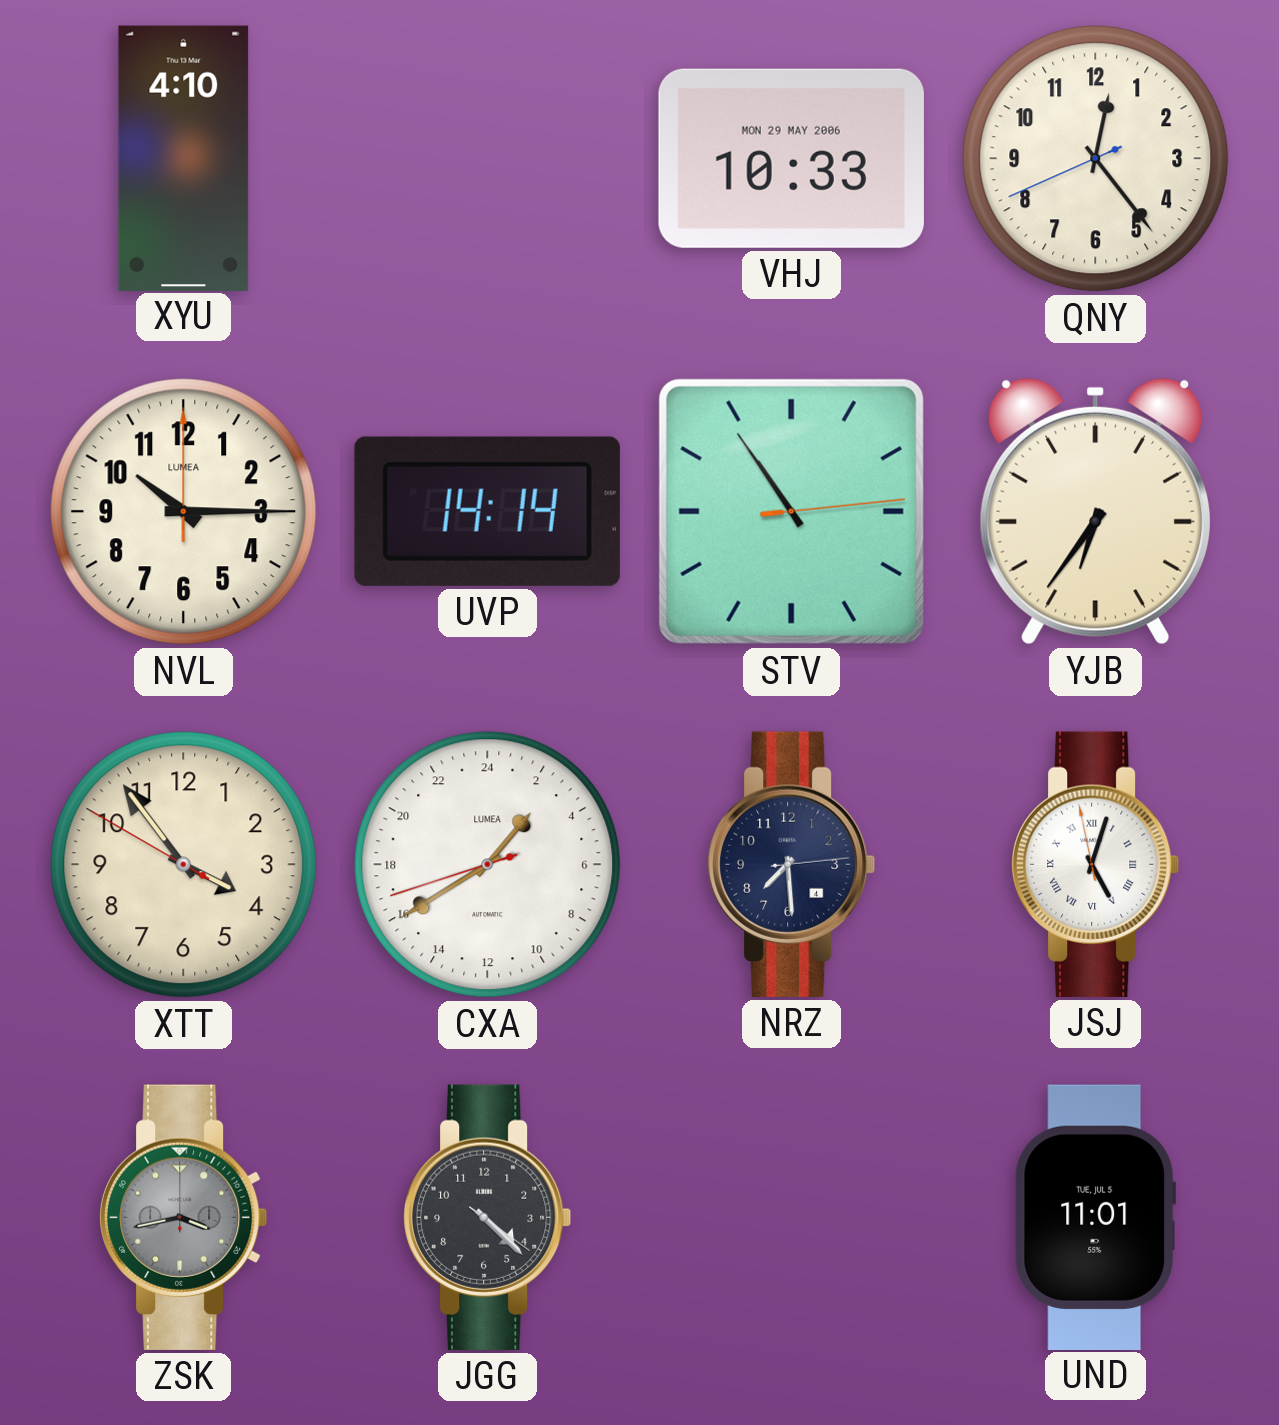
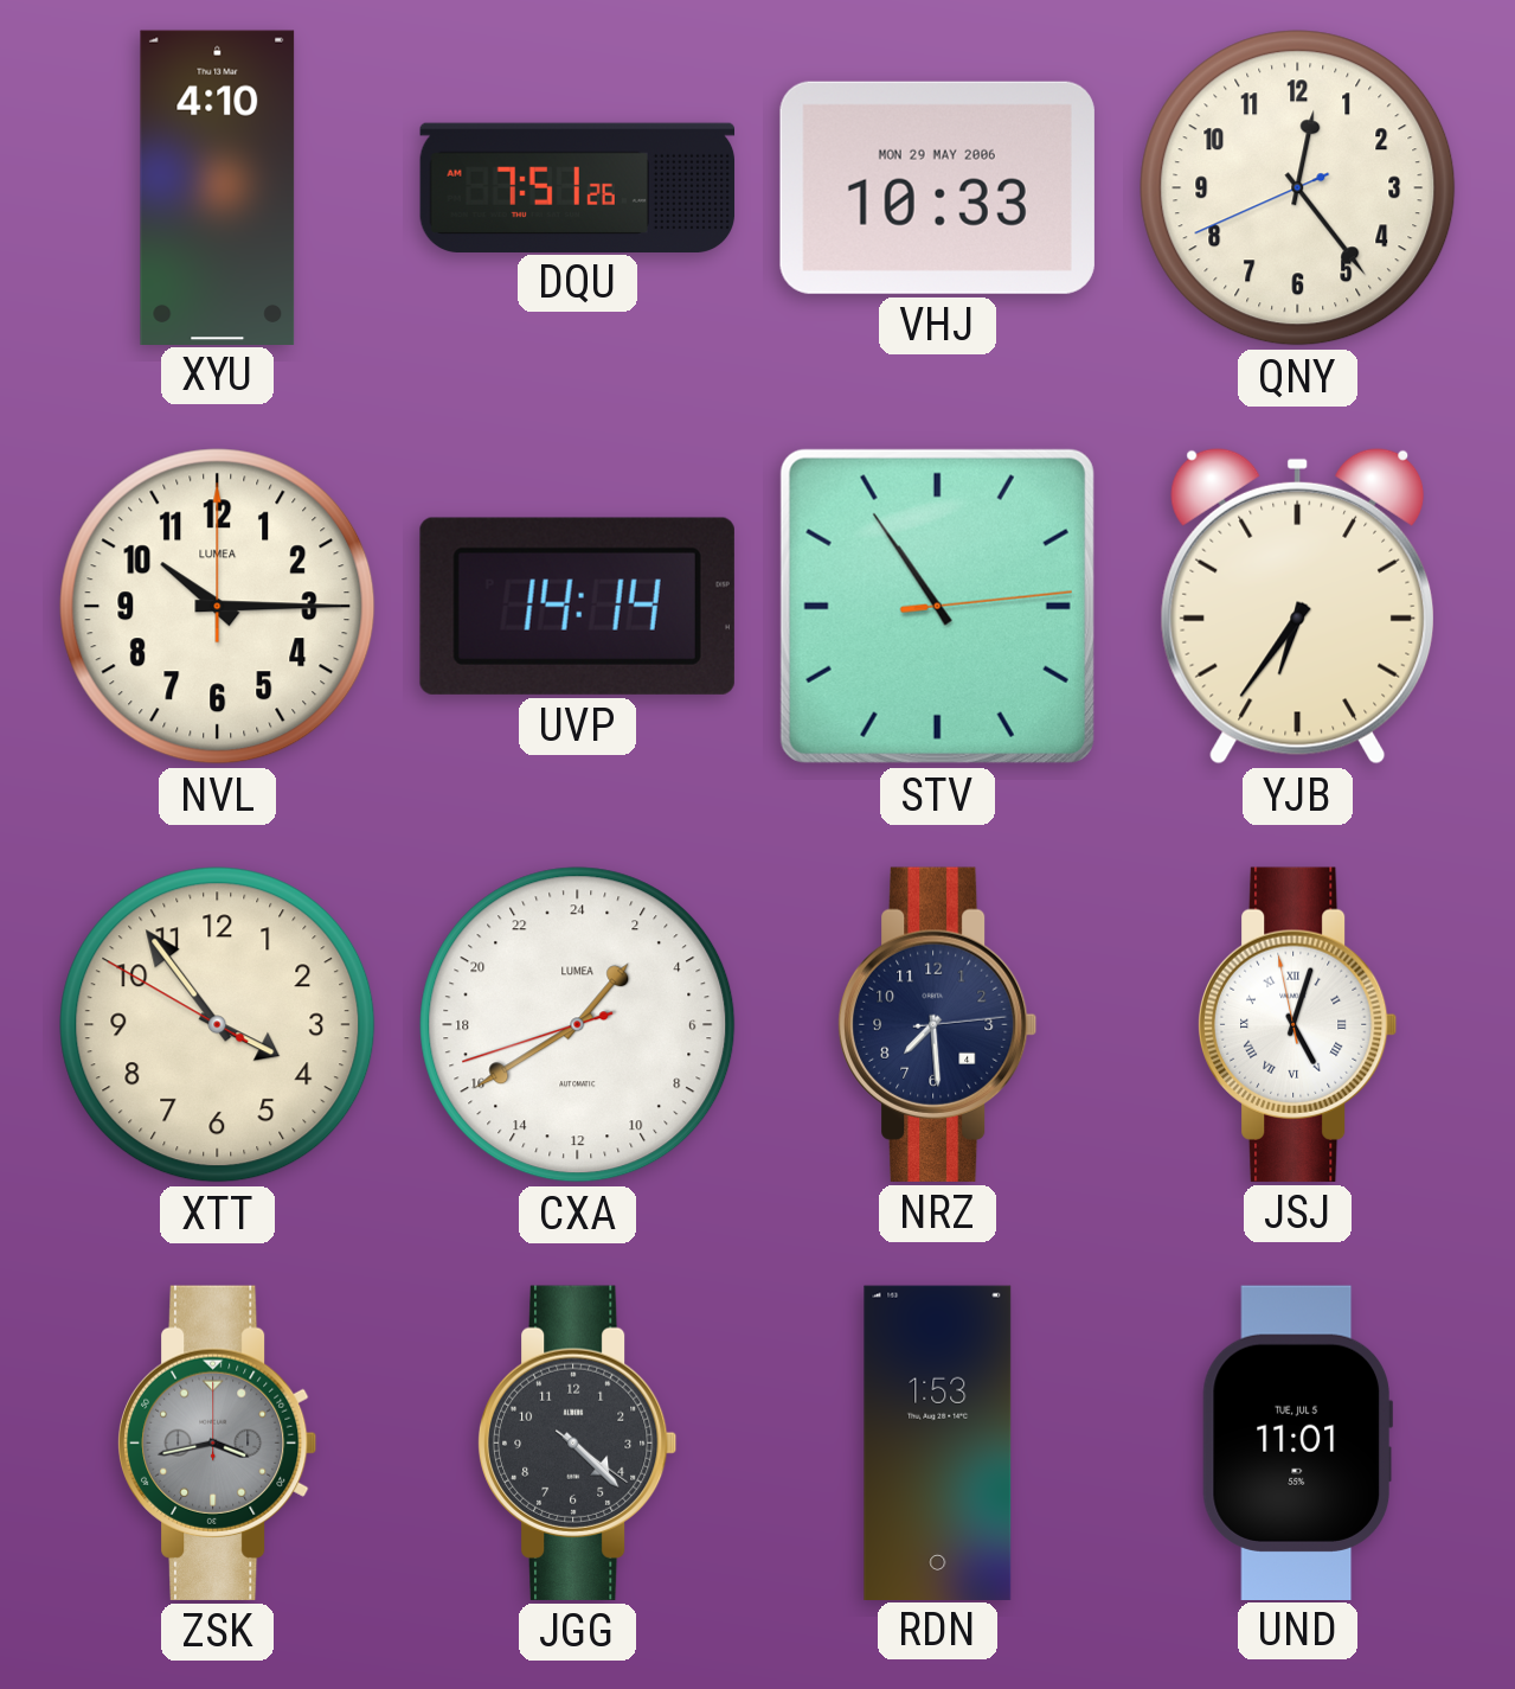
DQU: none -> 7:51 (578, 187)
RDN: none -> 1:53 (938, 1442)
